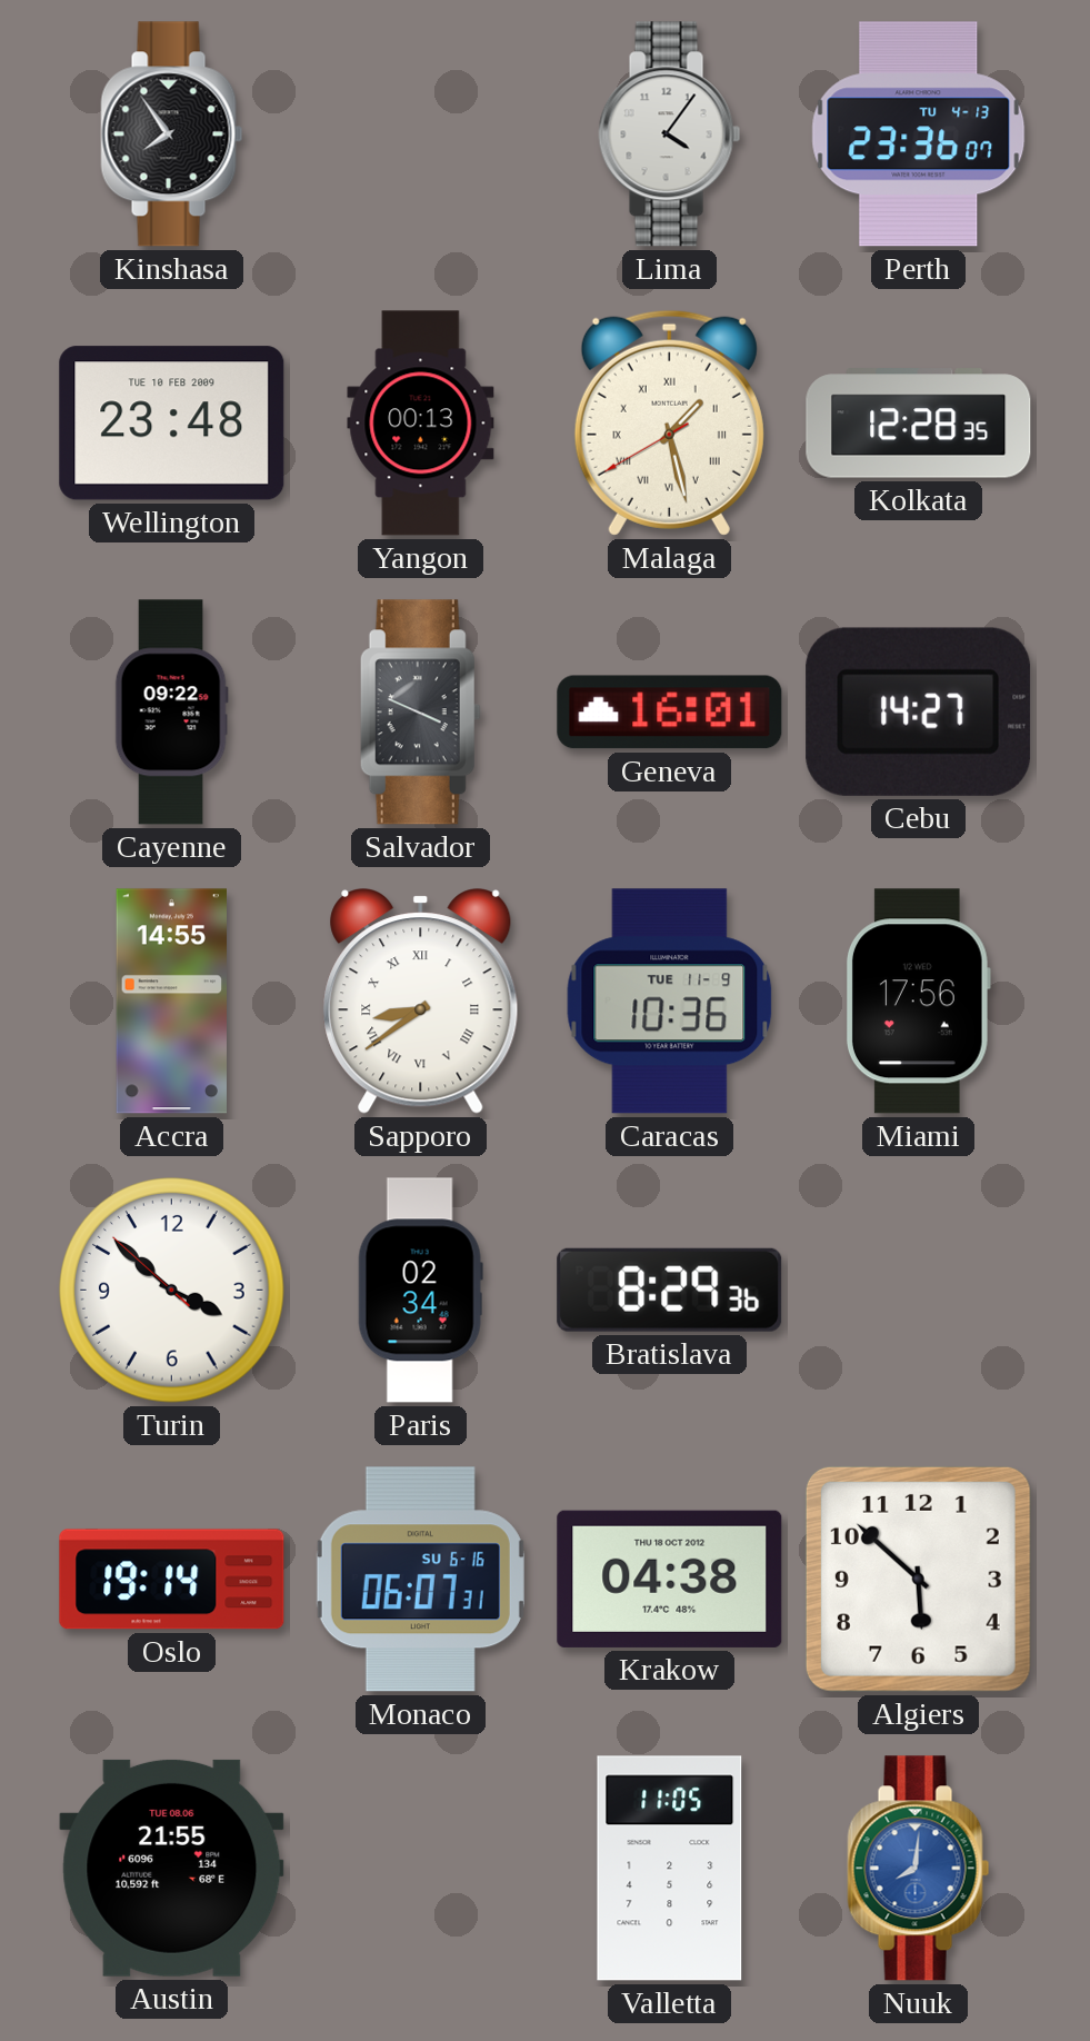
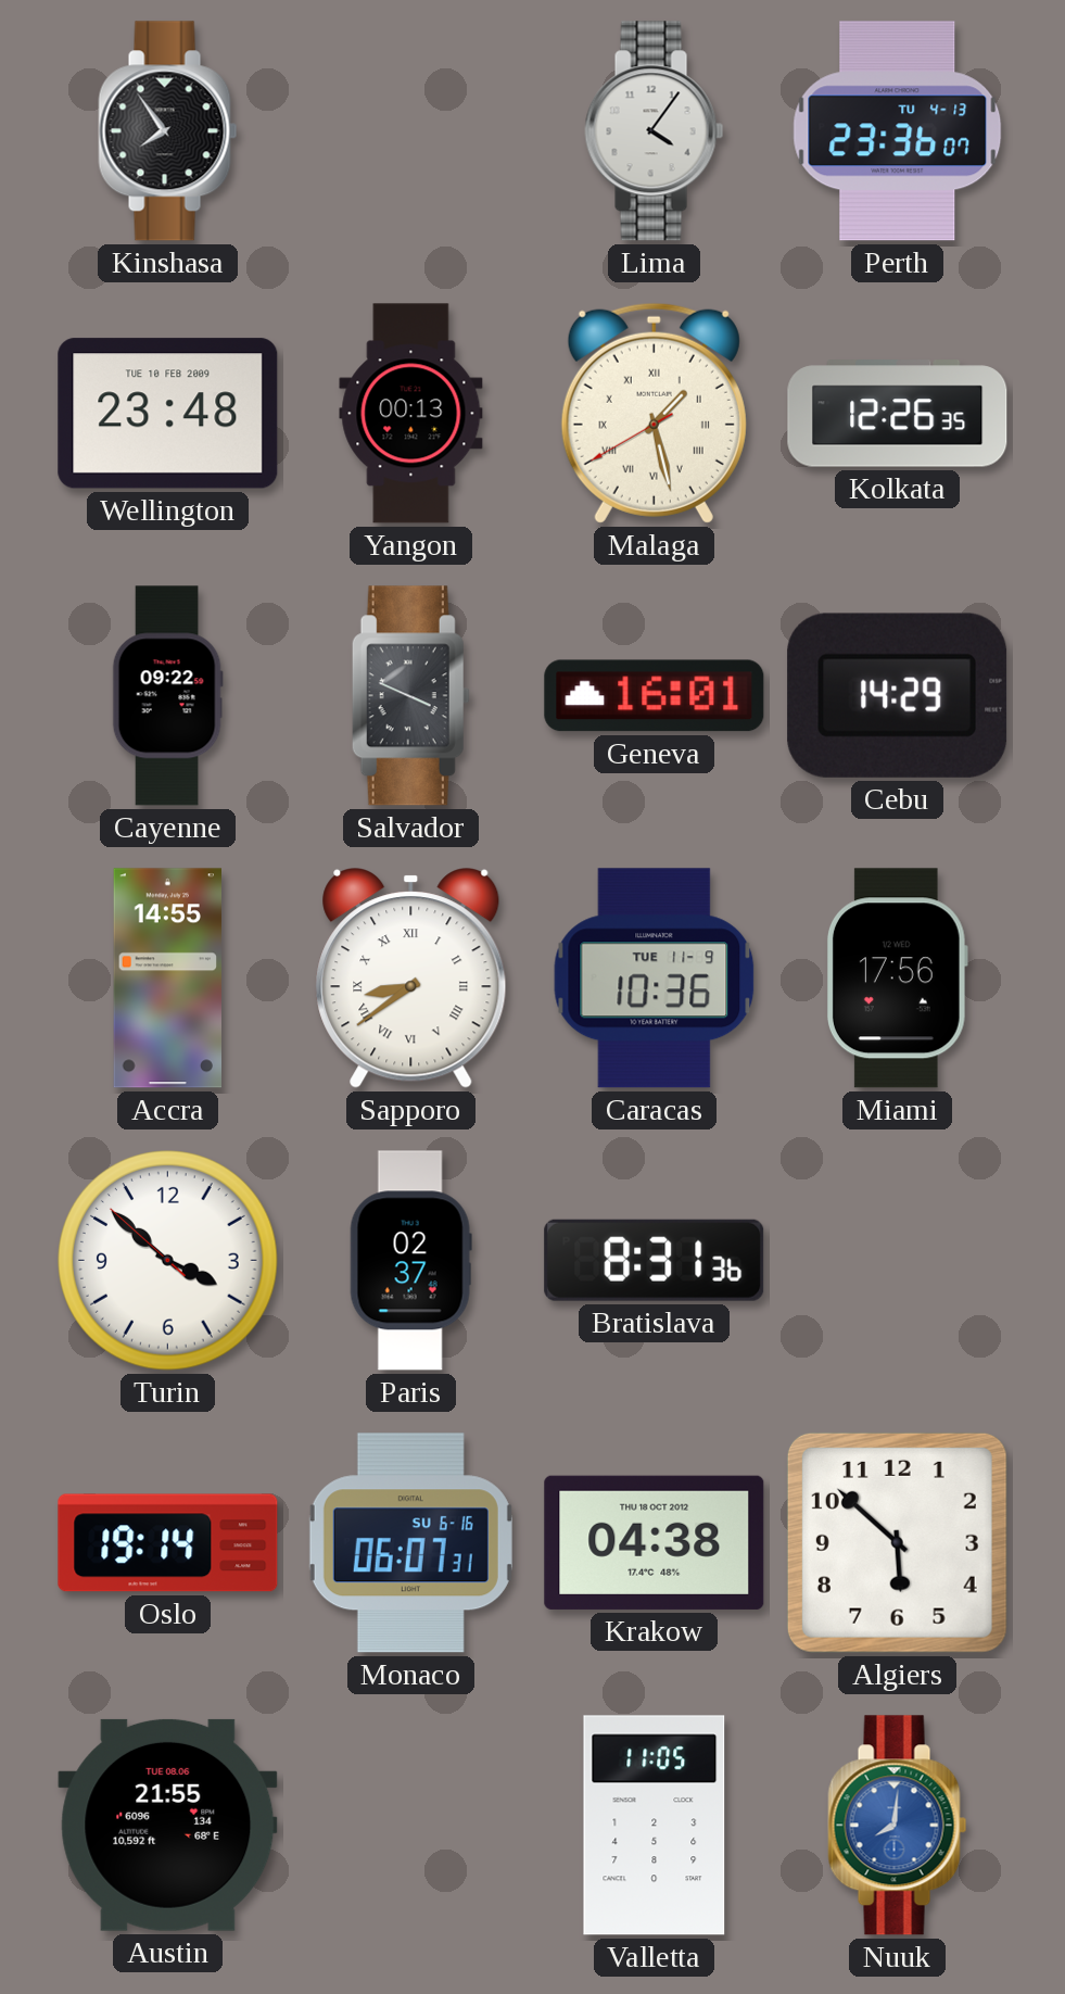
Kolkata: 12:28 -> 12:26 (898, 414)
Cebu: 14:27 -> 14:29 (898, 695)
Paris: 02:34 -> 02:37 (410, 1261)
Bratislava: 8:29 -> 8:31 (655, 1260)
